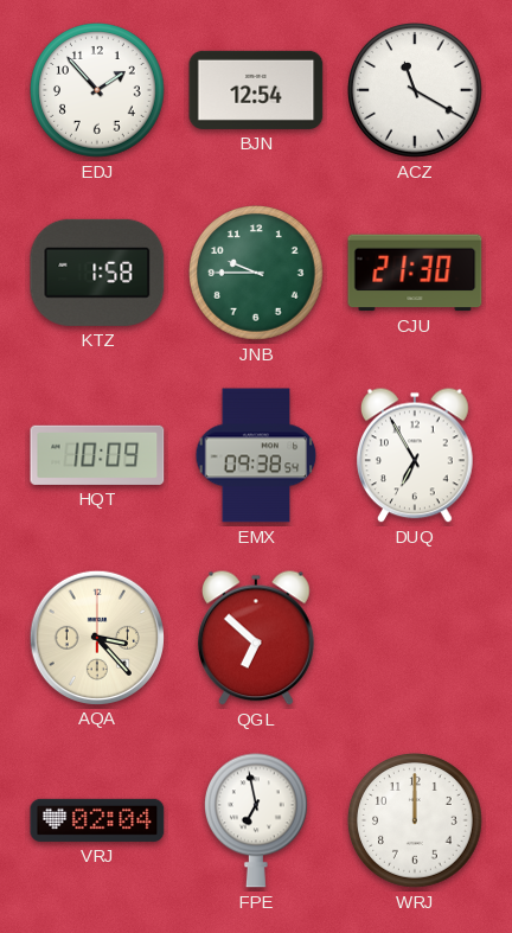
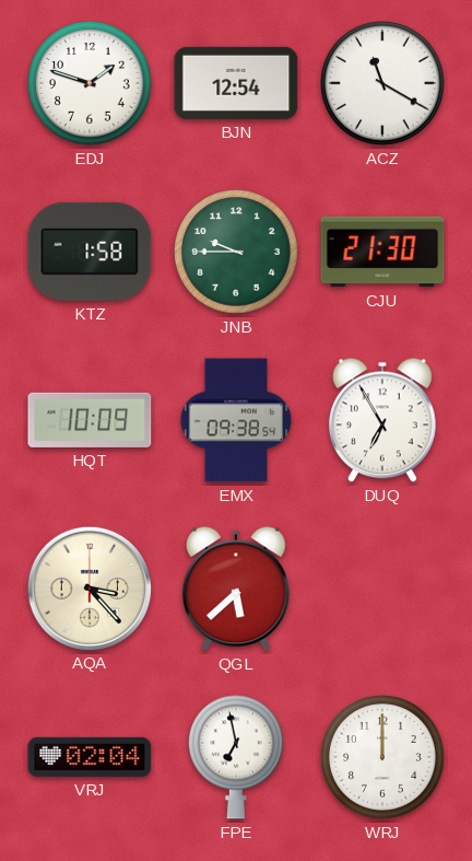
EDJ: 1:53 -> 1:48 (90, 83)
QGL: 6:52 -> 5:38 (237, 589)
